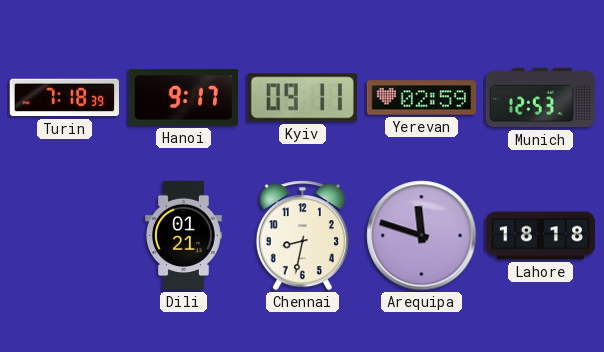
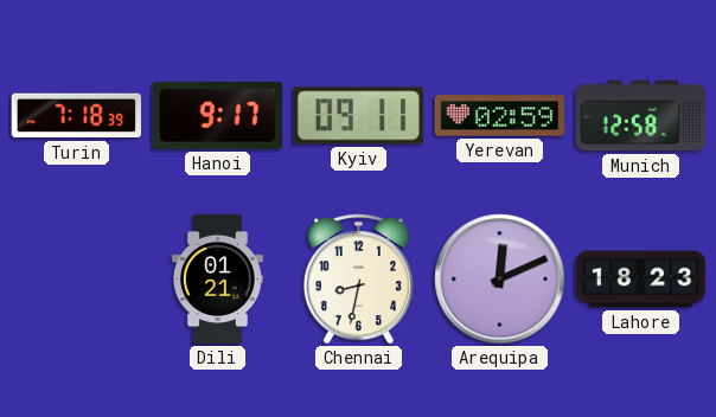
Munich: 12:53 -> 12:58 (640, 116)
Arequipa: 11:48 -> 12:11 (500, 280)
Lahore: 18:18 -> 18:23 (641, 280)
